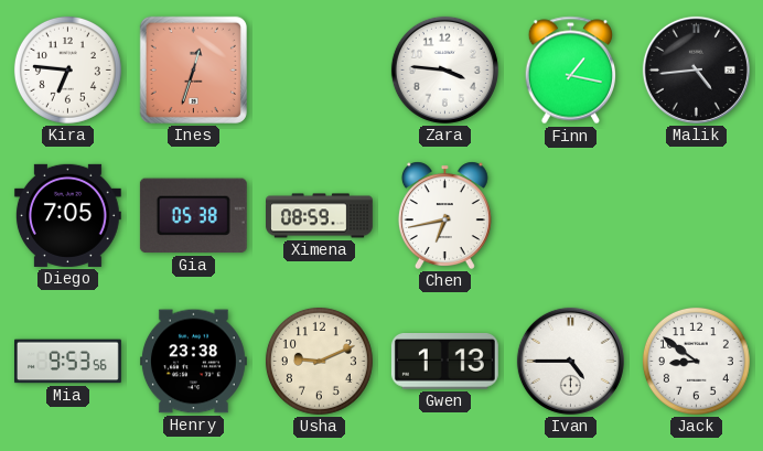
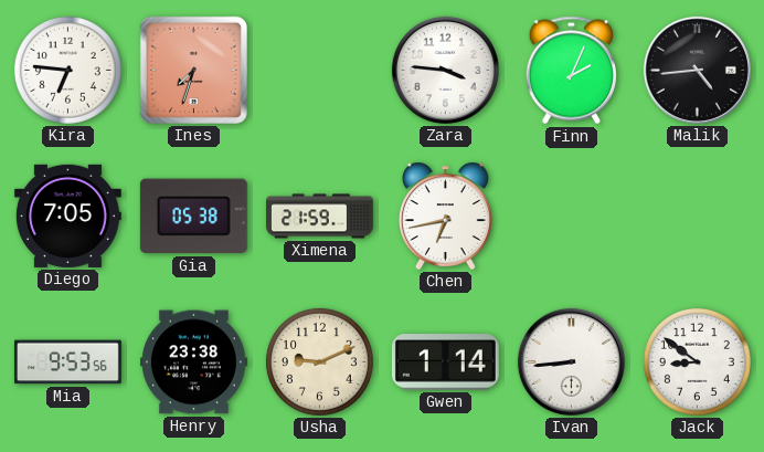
Ines: 12:33 -> 7:33 (193, 70)
Finn: 1:17 -> 2:04 (571, 71)
Ximena: 08:59 -> 21:59 (320, 217)
Gwen: 1:13 -> 1:14 (445, 362)
Ivan: 4:45 -> 8:44 (571, 361)
